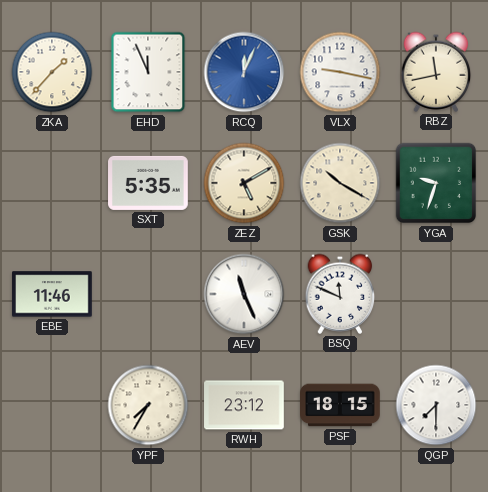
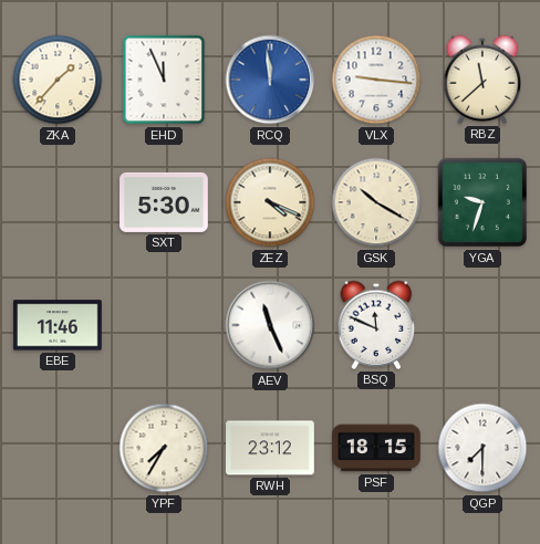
RCQ: 12:04 -> 11:59 (270, 80)
VLX: 9:17 -> 9:16 (376, 80)
RBZ: 11:43 -> 11:38 (482, 80)
SXT: 5:35 -> 5:30 (164, 202)
ZEZ: 5:10 -> 4:19 (270, 202)
